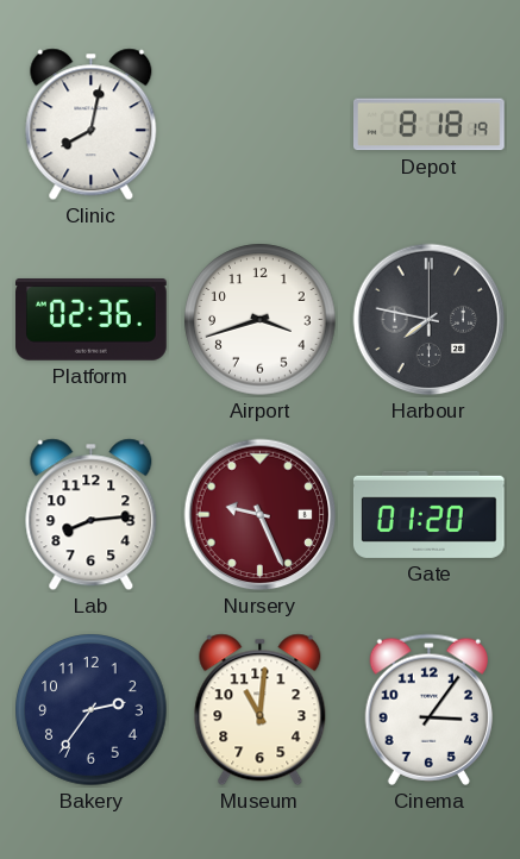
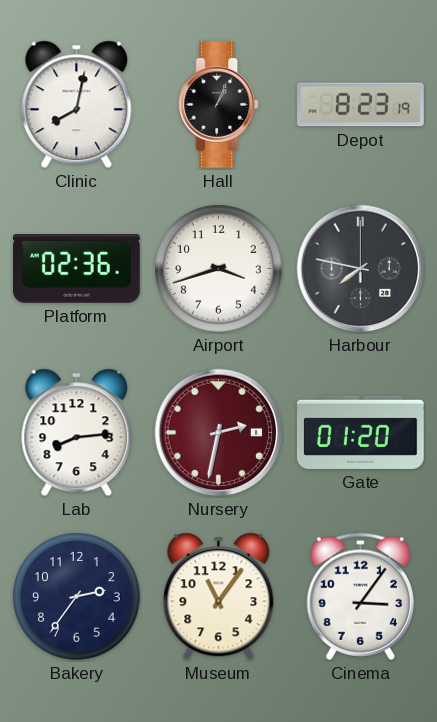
Hall: none -> 1:04 (219, 105)
Depot: 8:18 -> 8:23 (361, 105)
Nursery: 9:26 -> 2:32 (219, 433)
Museum: 11:01 -> 11:06 (219, 597)
